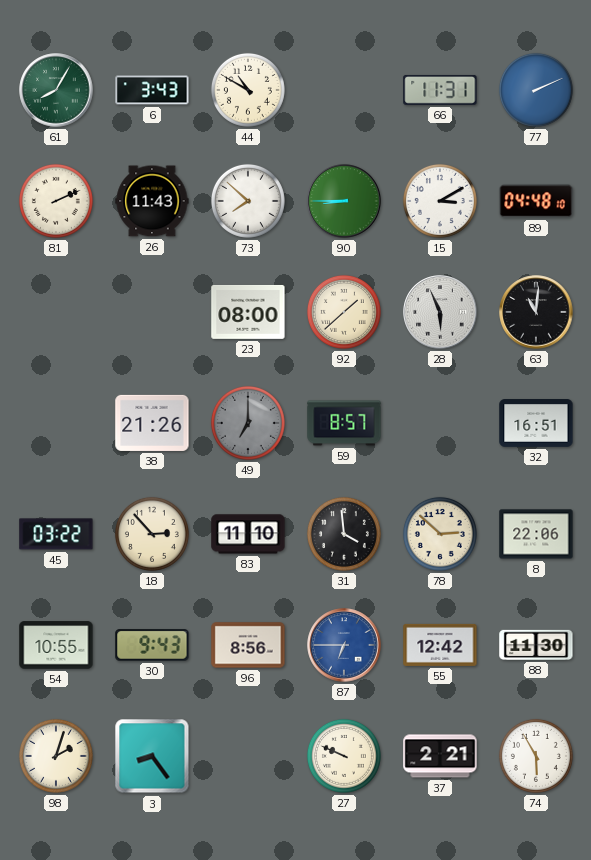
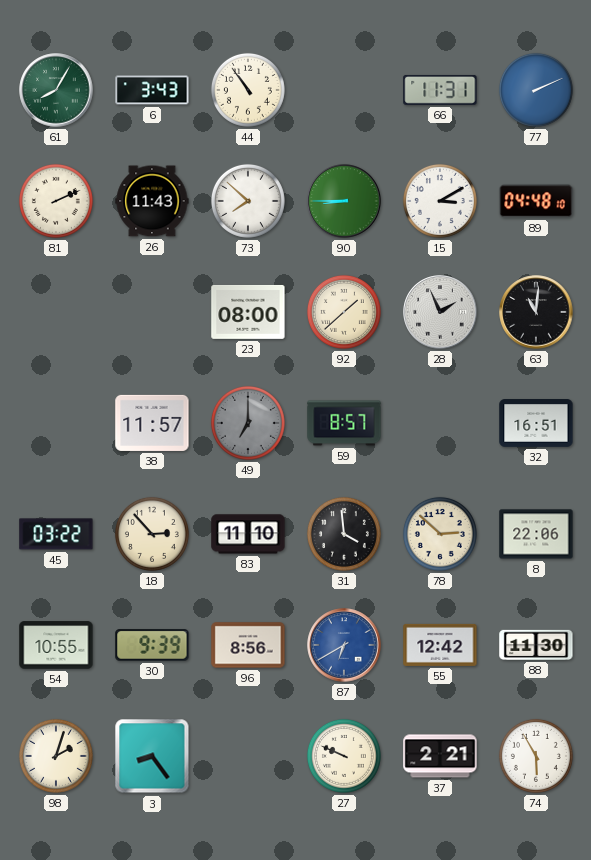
44: 10:50 -> 10:54 (248, 90)
28: 5:56 -> 1:56 (440, 312)
38: 21:26 -> 11:57 (152, 423)
30: 9:43 -> 9:39 (152, 645)
87: 6:45 -> 6:40 (344, 645)
